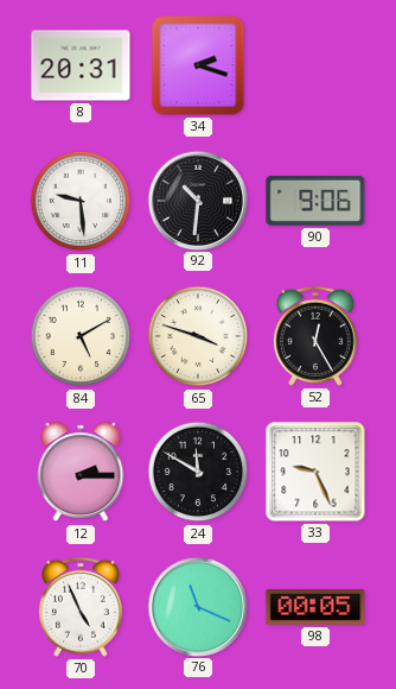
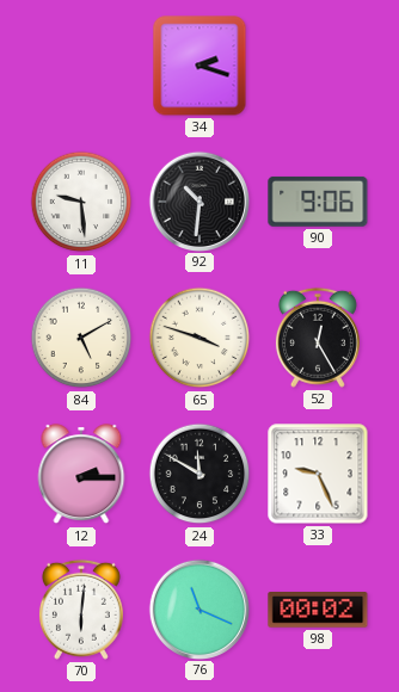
8: 20:31 -> none (81, 65)
70: 4:56 -> 6:01 (81, 610)
98: 00:05 -> 00:02 (318, 611)
